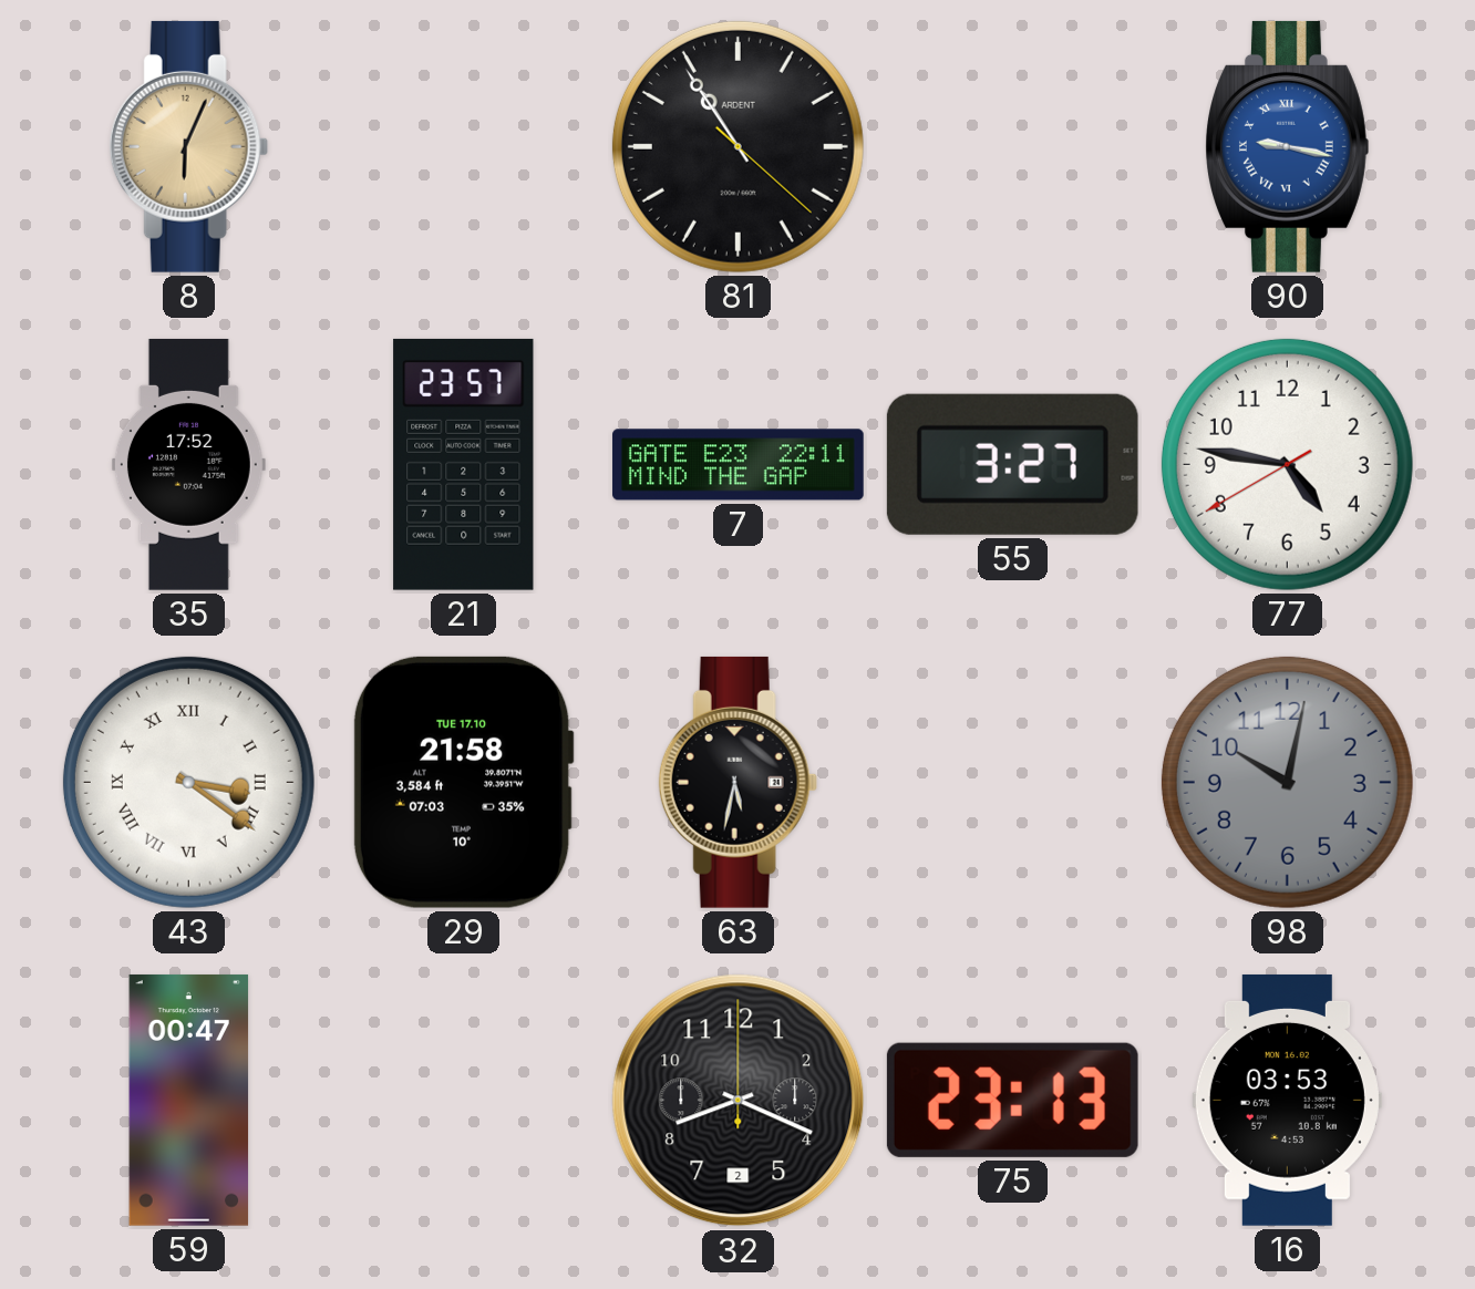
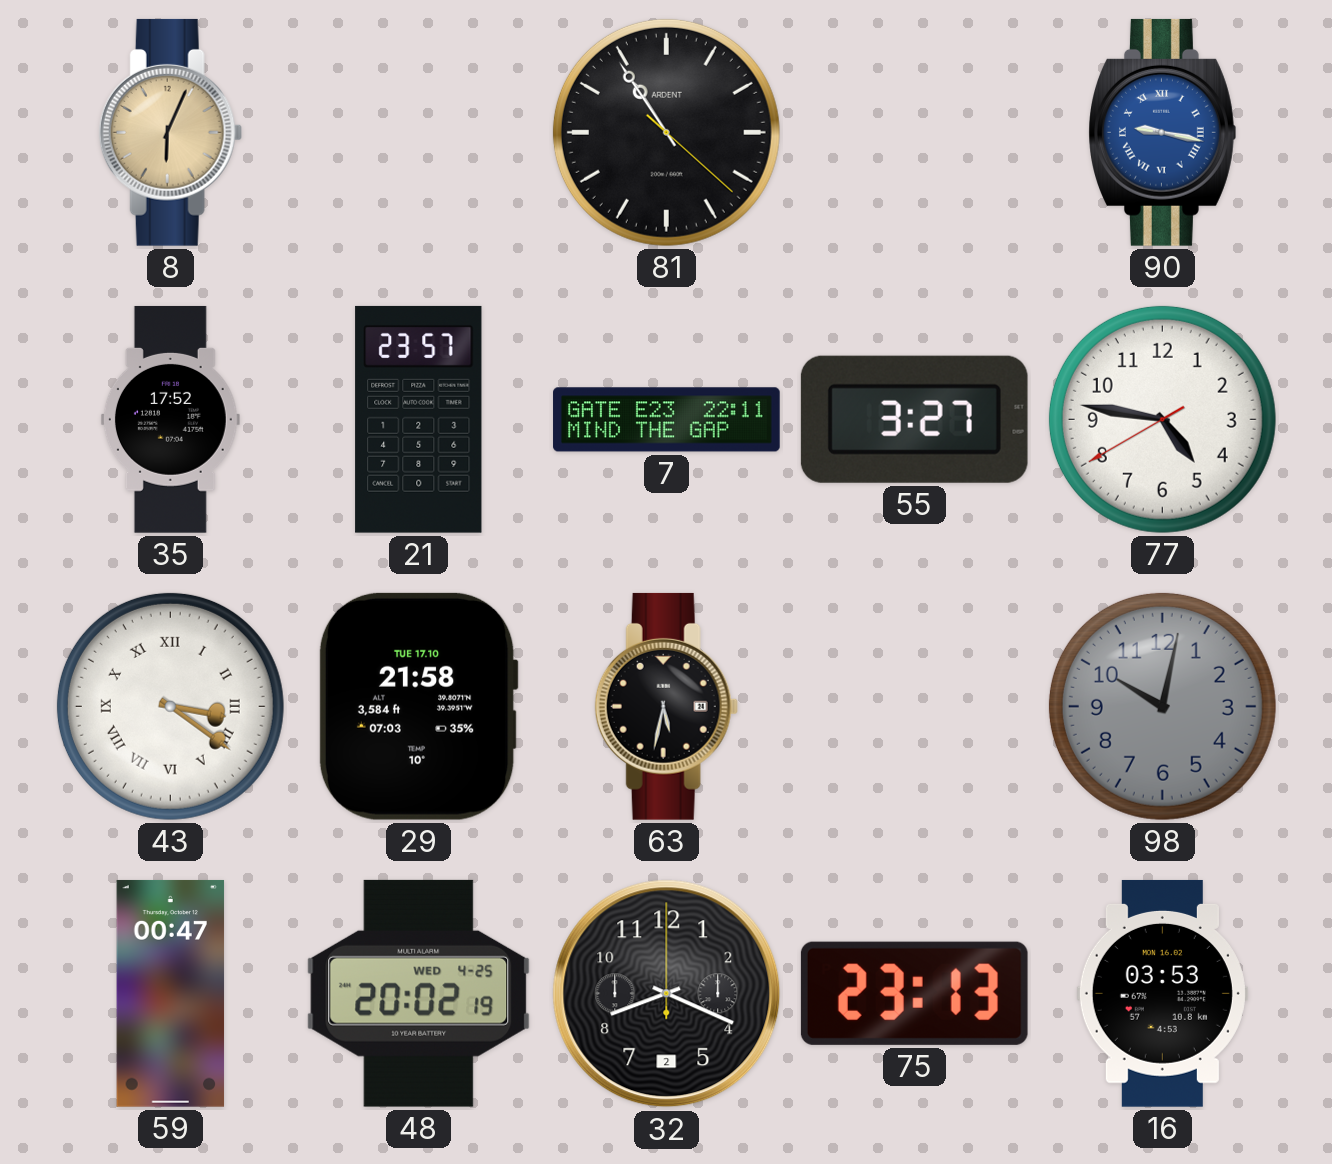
48: none -> 20:02 (419, 993)
